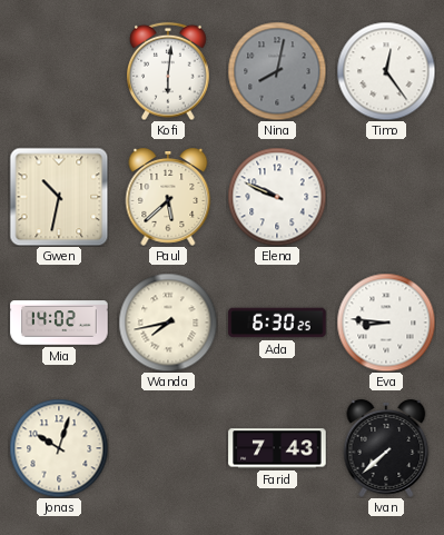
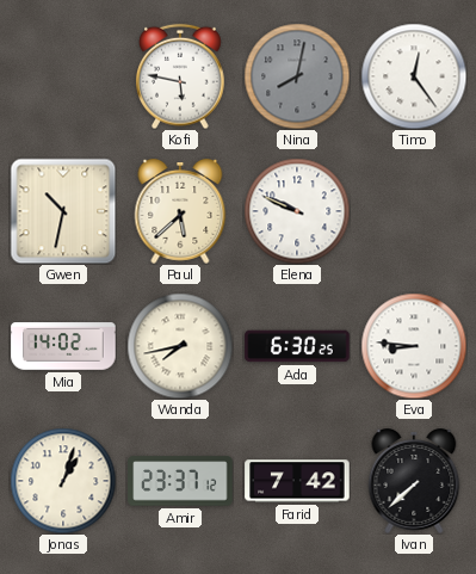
Kofi: 6:01 -> 5:47 (181, 76)
Jonas: 10:03 -> 1:03 (63, 481)
Amir: none -> 23:37 (180, 481)
Farid: 7:43 -> 7:42 (297, 481)
